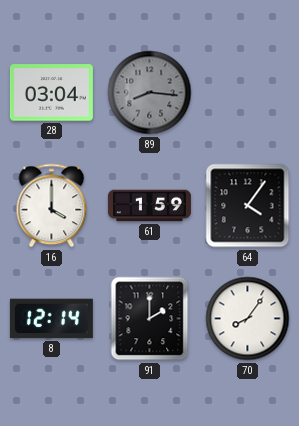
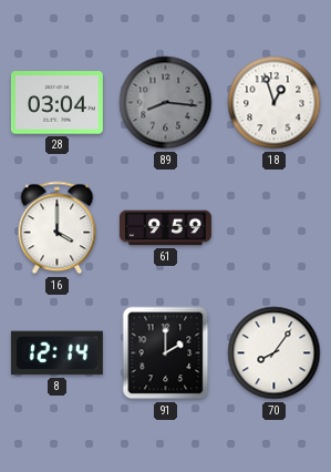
18: none -> 12:57 (275, 103)
61: 1:59 -> 9:59 (165, 228)
64: 4:06 -> none (248, 206)
